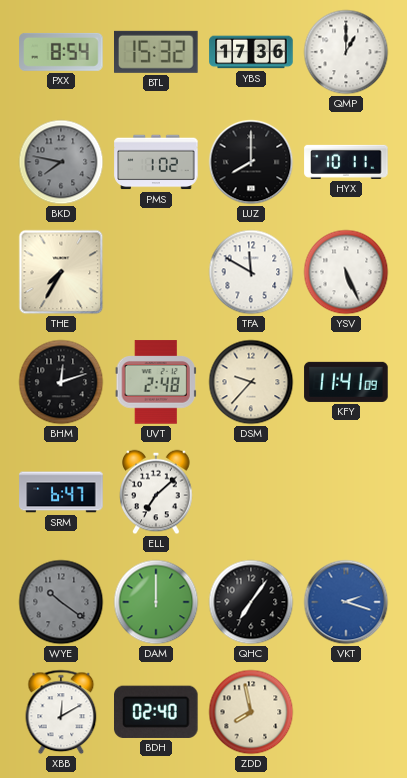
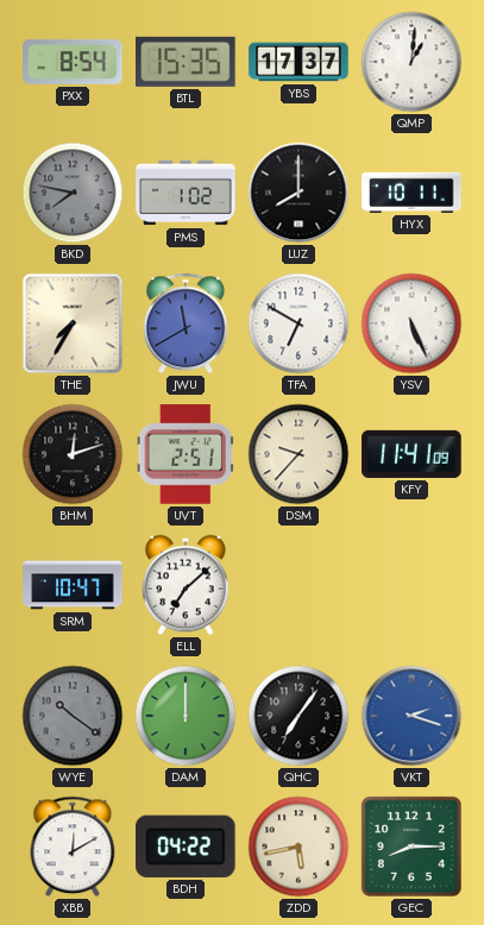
BTL: 15:32 -> 15:35 (187, 62)
YBS: 17:36 -> 17:37 (298, 62)
QMP: 1:00 -> 1:01 (411, 62)
JWU: none -> 11:40 (186, 323)
TFA: 11:50 -> 6:50 (298, 323)
UVT: 2:48 -> 2:51 (186, 454)
SRM: 6:47 -> 10:47 (73, 585)
BDH: 02:40 -> 04:22 (187, 847)
ZDD: 7:58 -> 5:43 (298, 847)
GEC: none -> 8:15 (411, 847)
